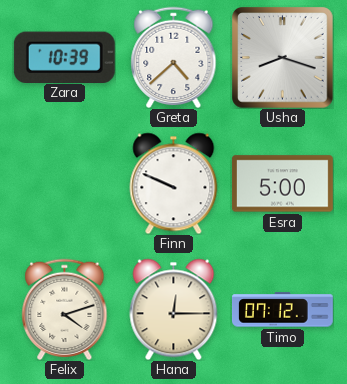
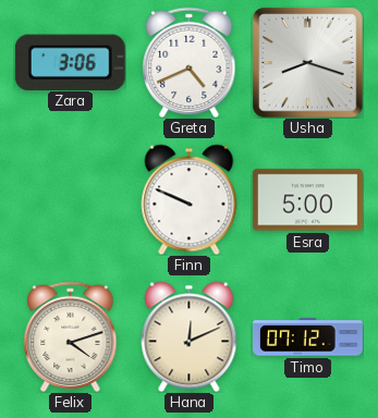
Zara: 10:39 -> 3:06 (70, 62)
Greta: 4:38 -> 4:41 (190, 62)
Hana: 12:15 -> 12:11 (190, 336)
